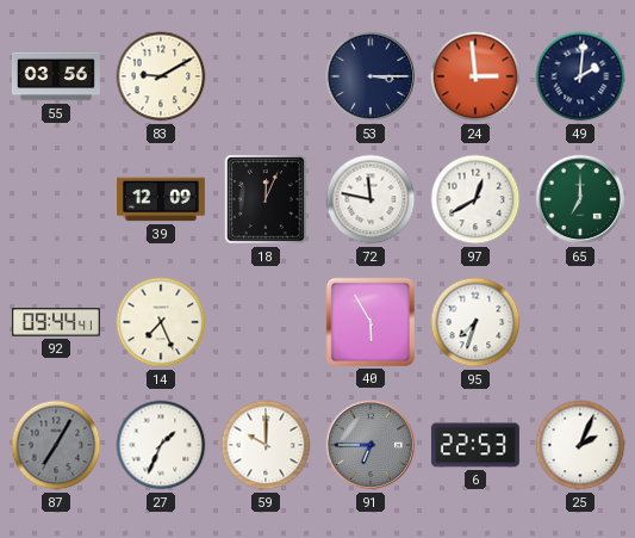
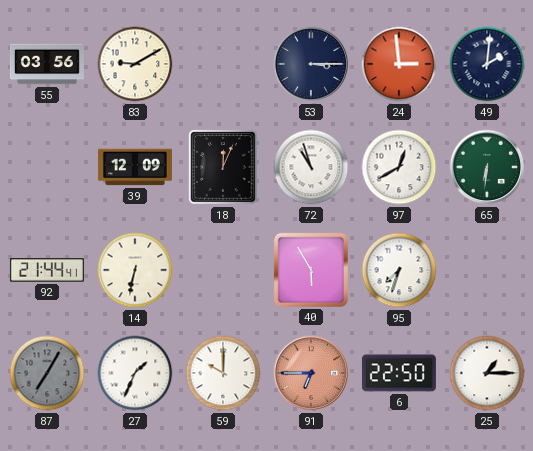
72: 11:47 -> 10:57 (311, 167)
65: 7:00 -> 6:31 (487, 167)
92: 09:44 -> 21:44 (47, 270)
14: 7:26 -> 6:32 (135, 270)
91 dial: grey -> salmon (311, 373)
6: 22:53 -> 22:50 (399, 373)
25: 2:04 -> 1:15 (487, 373)
